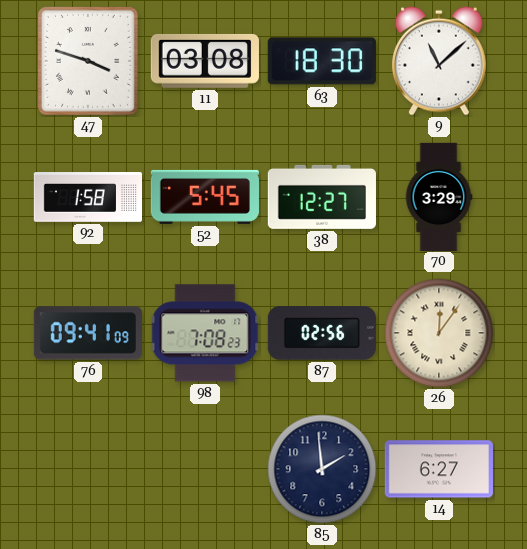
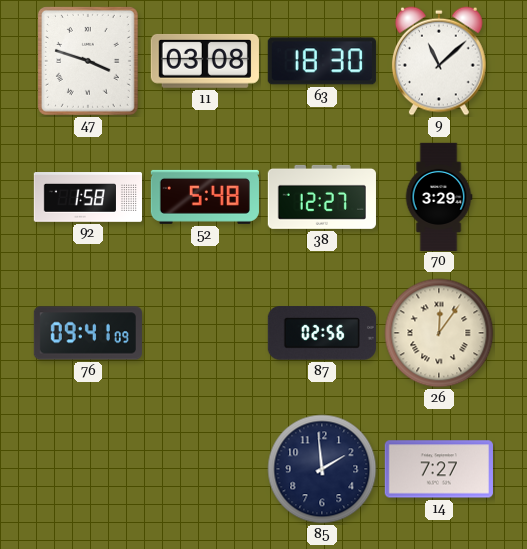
52: 5:45 -> 5:48 (205, 197)
98: 7:08 -> none (205, 333)
14: 6:27 -> 7:27 (439, 469)
